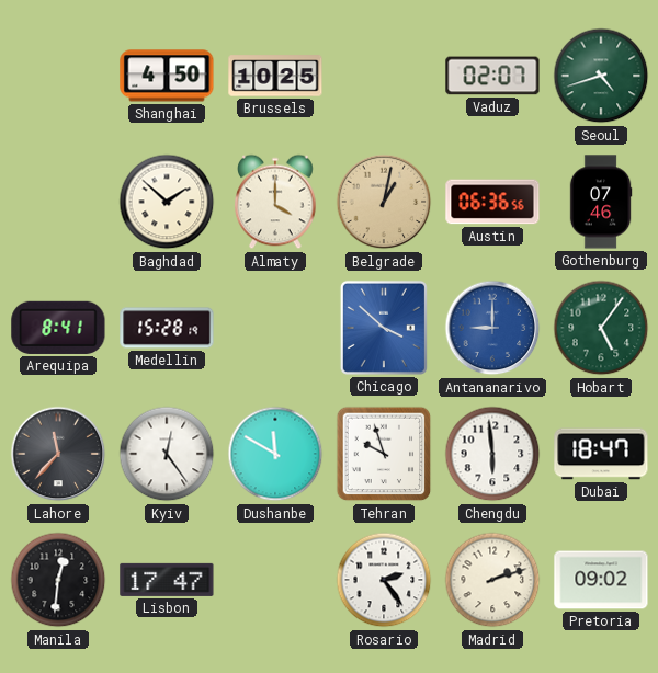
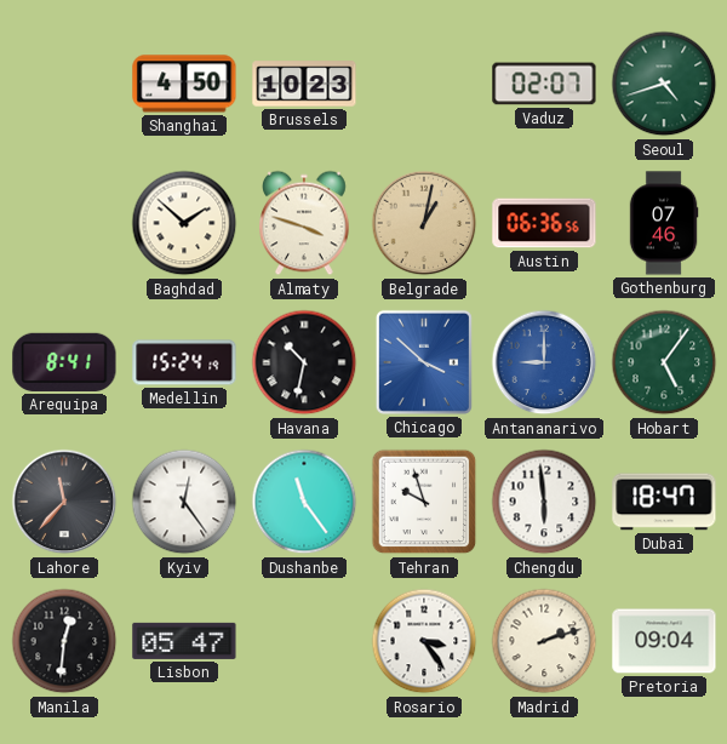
Brussels: 10:25 -> 10:23 (304, 84)
Almaty: 4:00 -> 3:48 (305, 223)
Medellin: 15:28 -> 15:24 (184, 362)
Havana: none -> 10:32 (304, 362)
Dushanbe: 11:50 -> 11:24 (304, 502)
Lisbon: 17:47 -> 05:47 (184, 641)
Rosario: 2:24 -> 3:24 (424, 641)
Pretoria: 09:02 -> 09:04 (664, 641)
